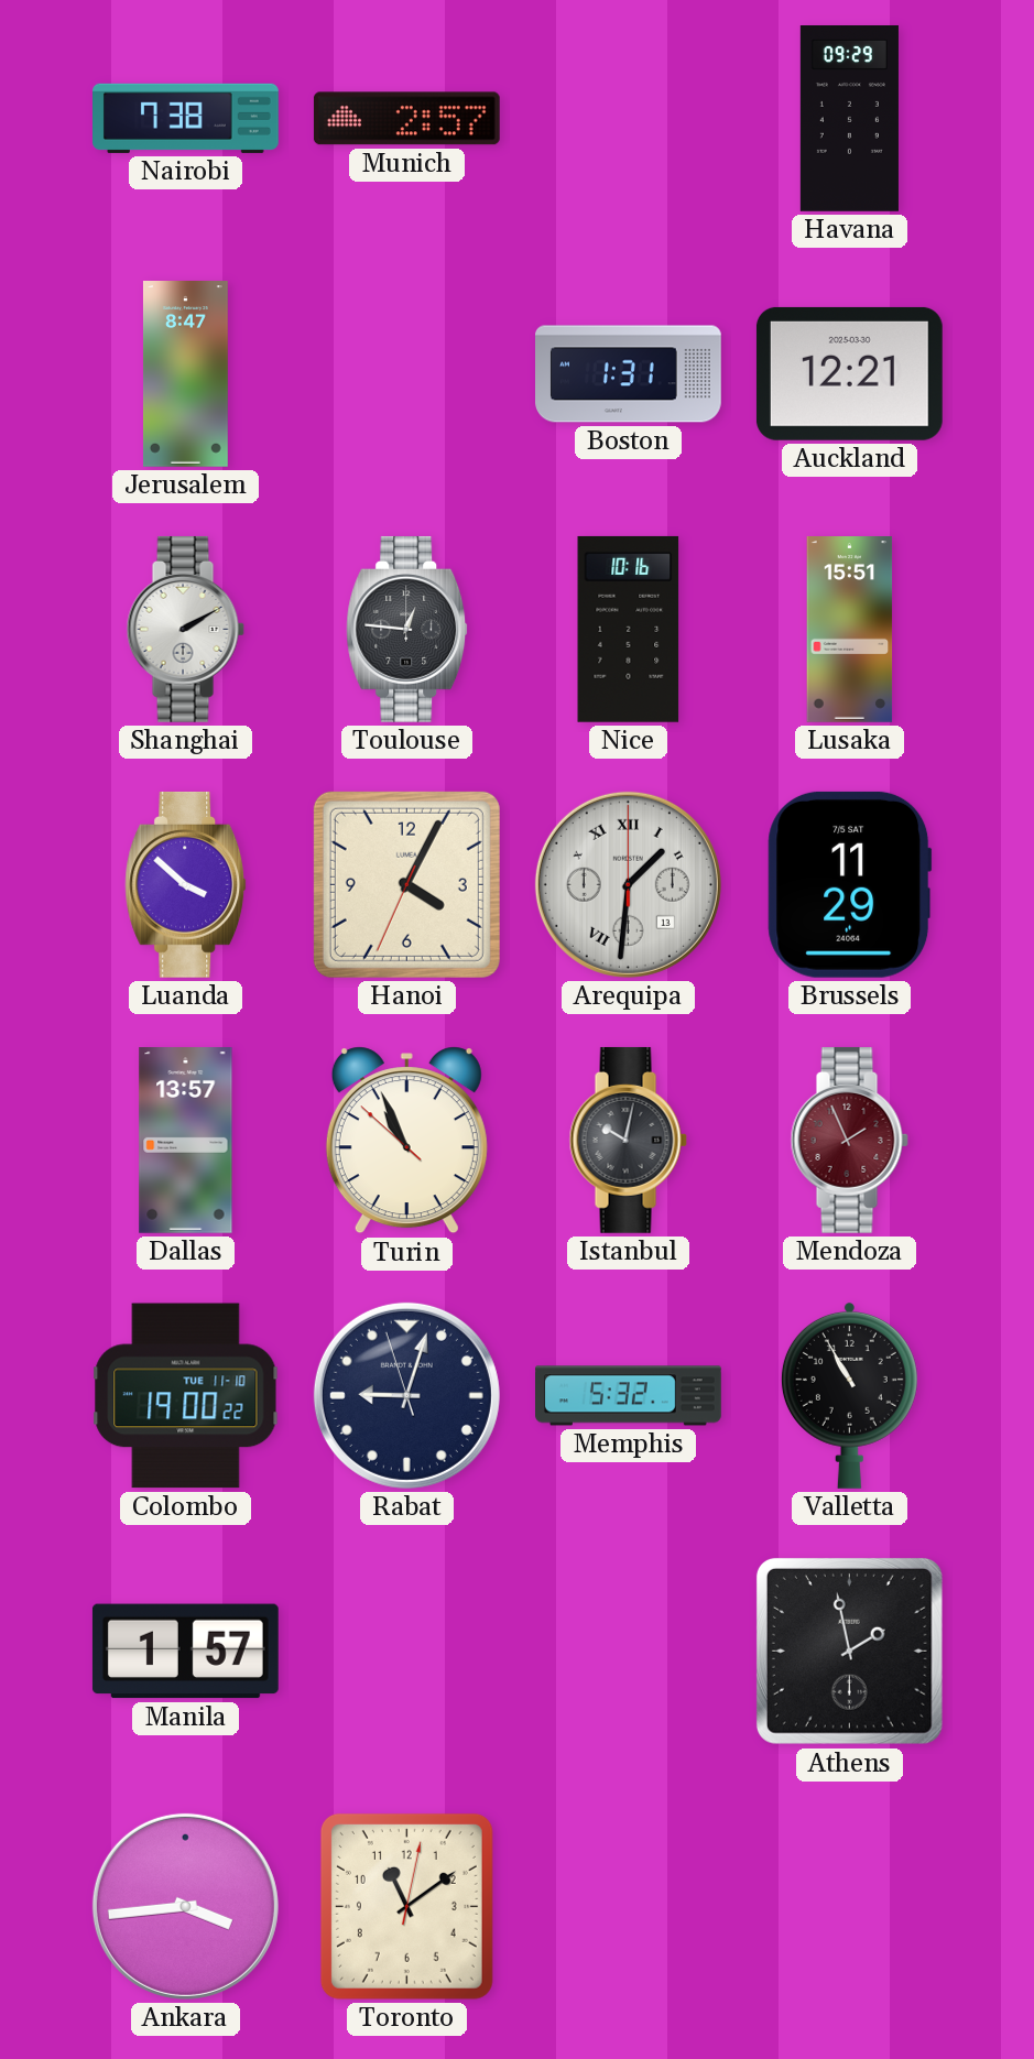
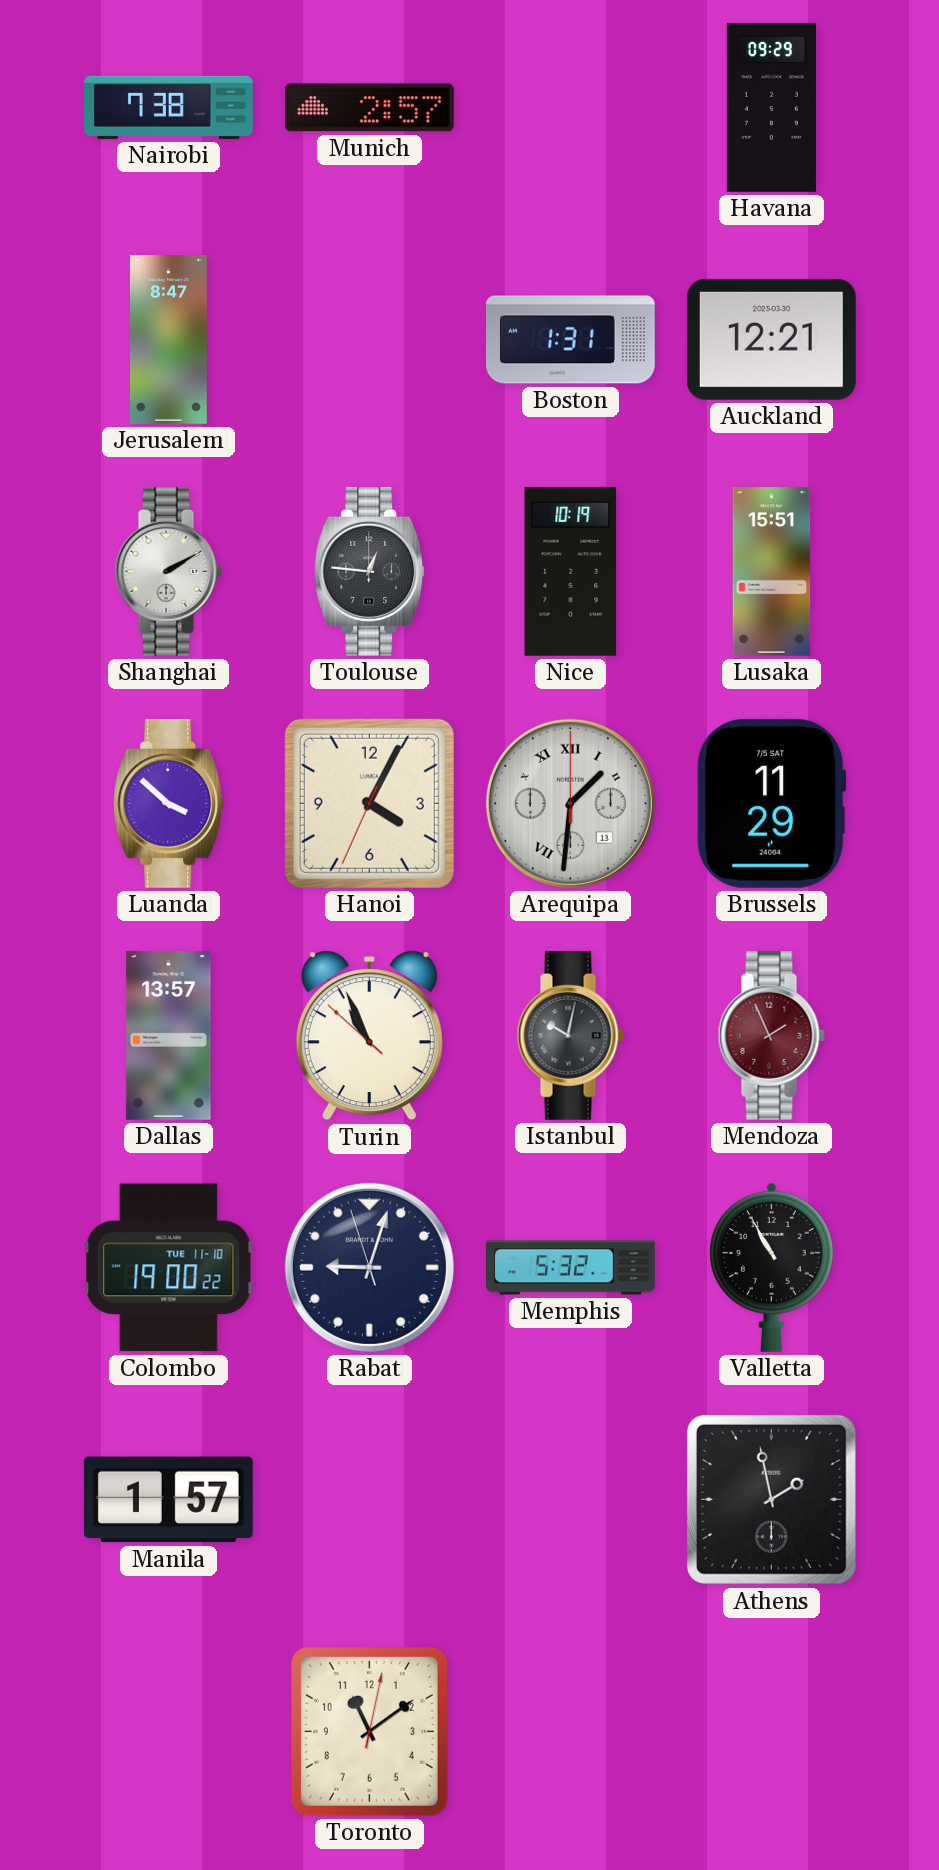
Nice: 10:16 -> 10:19 (571, 571)
Ankara: 3:44 -> none (185, 1906)
